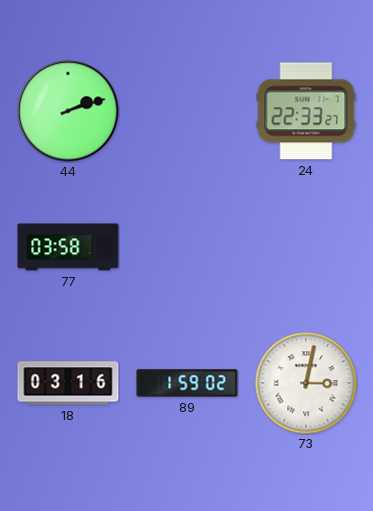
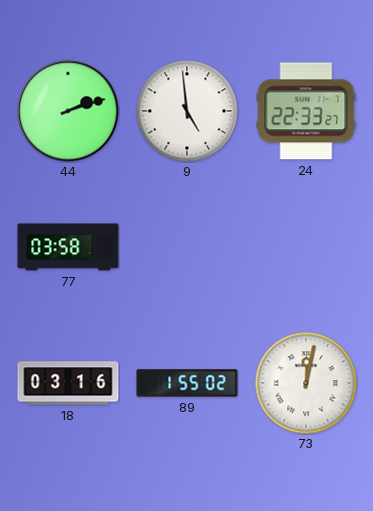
9: none -> 4:59 (187, 111)
89: 1:59 -> 1:55 (187, 383)
73: 3:02 -> 12:02 (306, 383)
